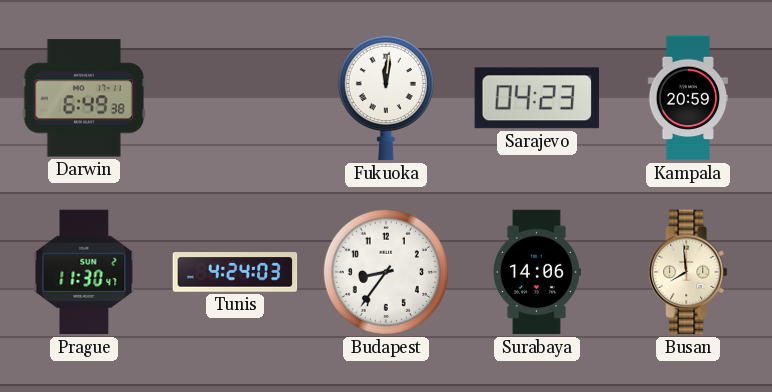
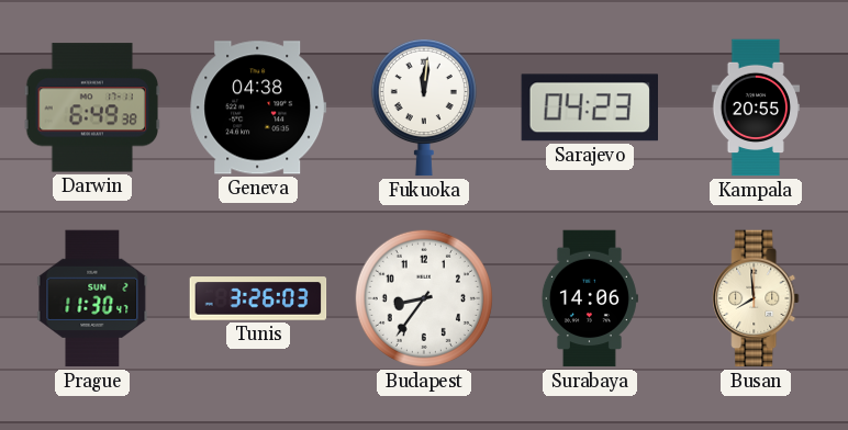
Geneva: none -> 04:38 (258, 107)
Kampala: 20:59 -> 20:55 (756, 107)
Tunis: 4:24 -> 3:26 (258, 298)
